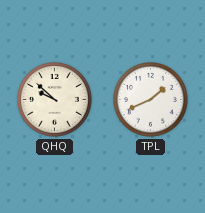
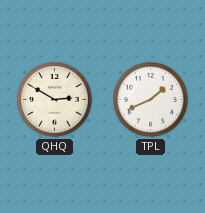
QHQ: 9:52 -> 2:50 (55, 100)
